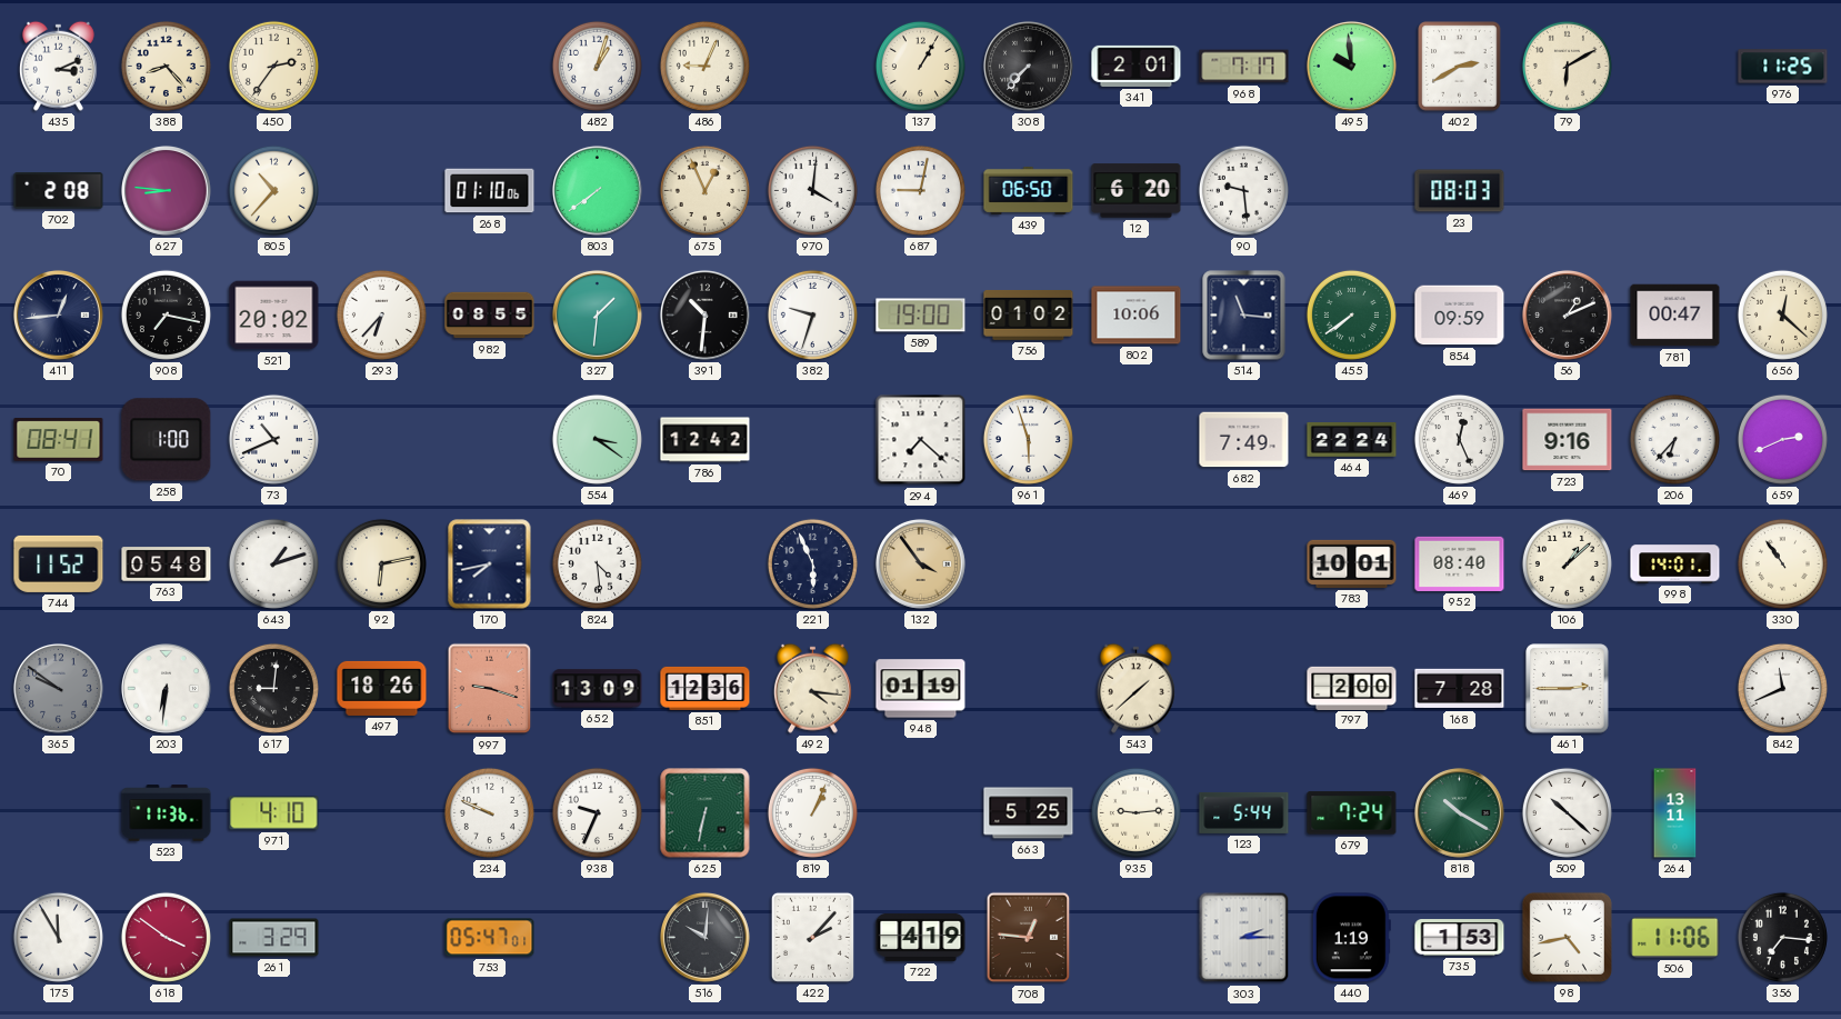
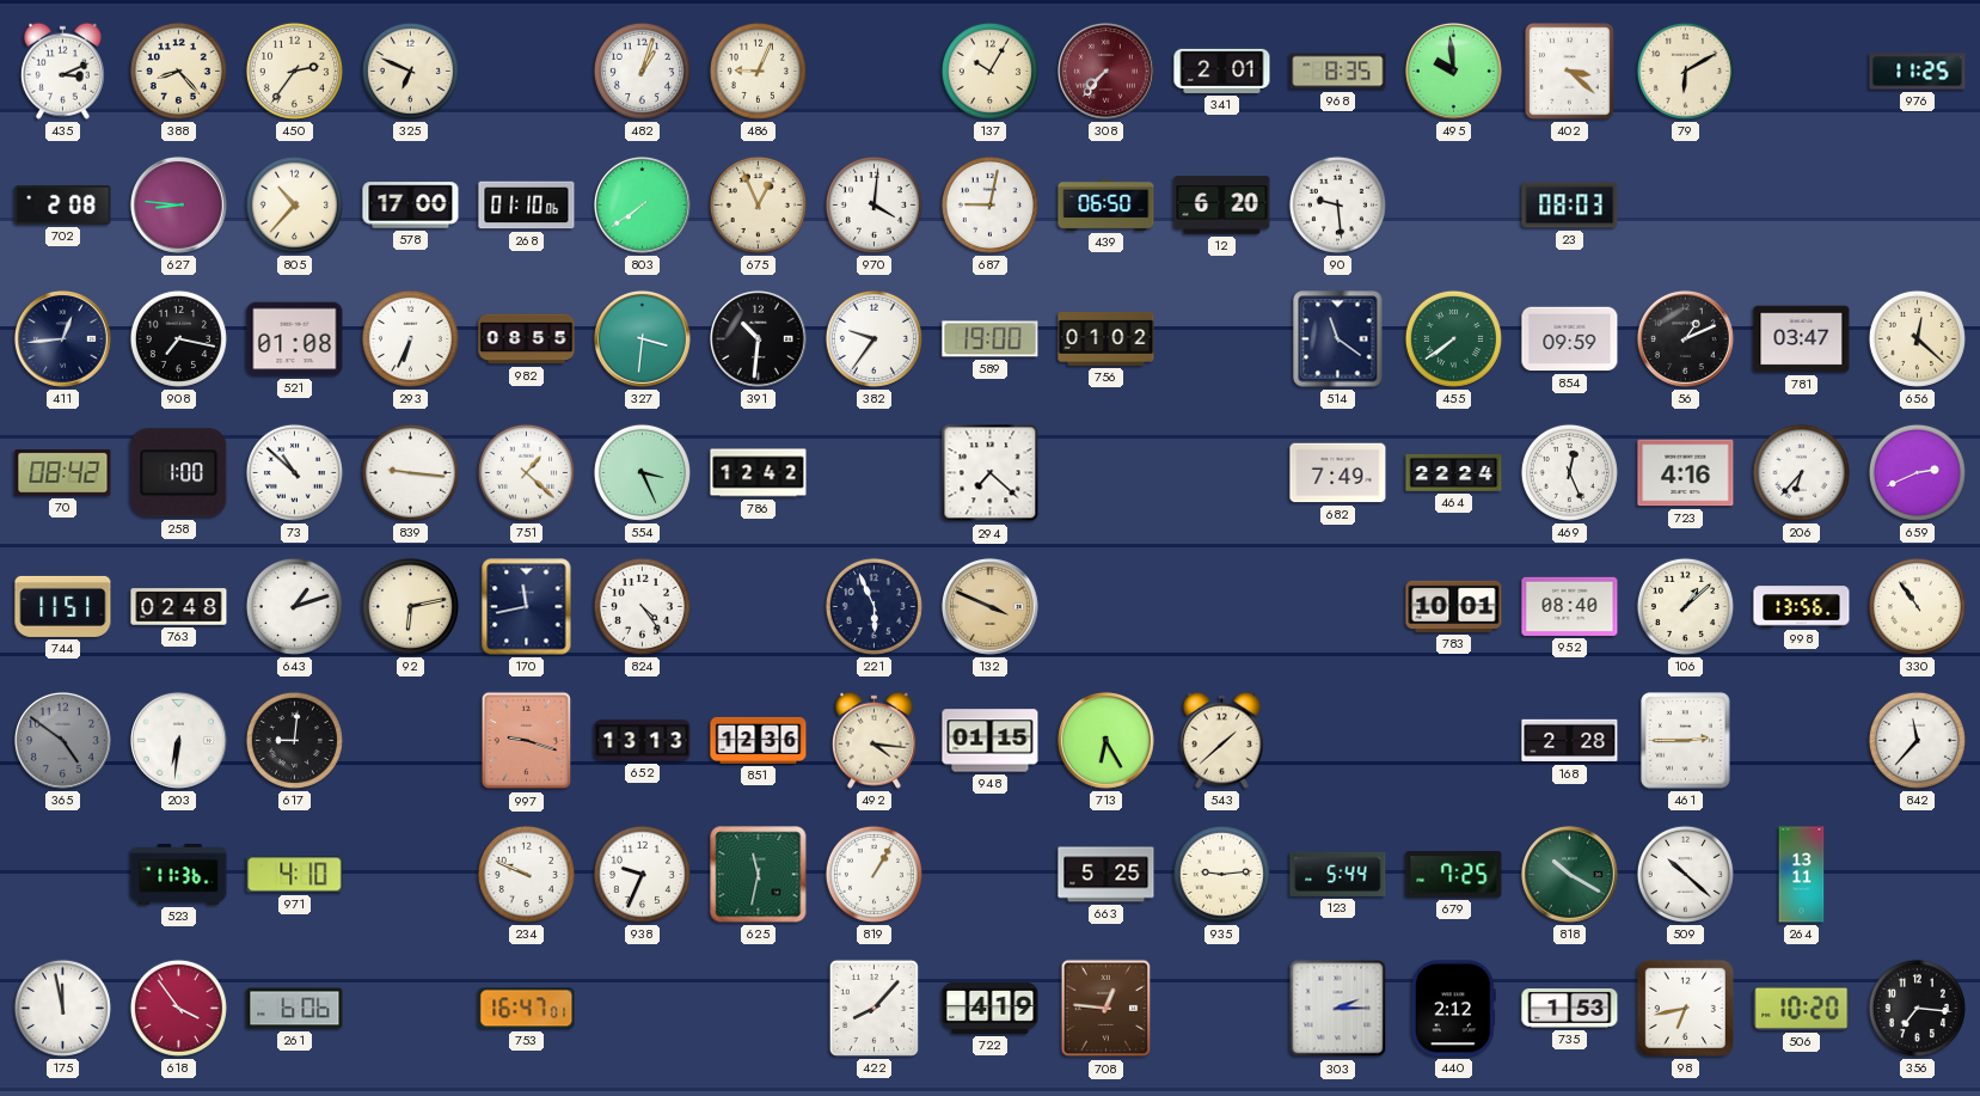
325: none -> 6:49 (410, 71)
137: 1:05 -> 10:05 (989, 71)
308 dial: black -> burgundy (1105, 71)
968: 7:17 -> 8:35 (1338, 72)
402: 2:40 -> 3:22 (1570, 72)
578: none -> 17:00 (411, 206)
521: 20:02 -> 01:08 (295, 339)
293: 6:37 -> 6:34 (410, 338)
327: 1:31 -> 3:31 (642, 338)
382: 9:33 -> 9:36 (873, 338)
802: 10:06 -> none (1137, 316)
514: 11:16 -> 11:21 (1338, 339)
781: 00:47 -> 03:47 (1802, 339)
70: 08:41 -> 08:42 (63, 473)
73: 10:41 -> 10:52 (294, 472)
839: none -> 9:16 (410, 472)
751: none -> 1:22 (526, 472)
554: 3:21 -> 3:26 (642, 472)
961: 5:57 -> none (1028, 439)
723: 9:16 -> 4:16 (1686, 473)
744: 11:52 -> 11:51 (63, 606)
763: 05:48 -> 02:48 (179, 607)
170: 7:43 -> 11:43 (527, 607)
824: 4:29 -> 4:24 (642, 606)
132: 3:54 -> 3:49 (989, 606)
998: 14:01 -> 13:56 (1802, 607)
365: 9:51 -> 4:51 (62, 740)
497: 18:26 -> none (382, 688)
652: 13:09 -> 13:13 (643, 741)
948: 01:19 -> 01:15 (991, 741)
713: none -> 6:25 (1105, 740)
797: 2:00 -> none (1352, 688)
168: 7:28 -> 2:28 (1570, 741)
842: 11:41 -> 11:37 (1917, 740)
625: 6:32 -> 11:32 (759, 875)
819: 1:04 -> 1:05 (873, 874)
679: 7:24 -> 7:25 (1454, 875)
175: 11:55 -> 11:58 (62, 1008)
618: 3:51 -> 3:54 (178, 1008)
261: 3:29 -> 6:06 (295, 1009)
753: 05:47 -> 16:47 (527, 1009)
516: 10:01 -> none (704, 937)
422: 2:07 -> 8:07 (873, 1008)
440: 1:19 -> 2:12 (1453, 1009)
98: 4:43 -> 6:43 (1685, 1008)
506: 11:06 -> 10:20 (1802, 1008)
